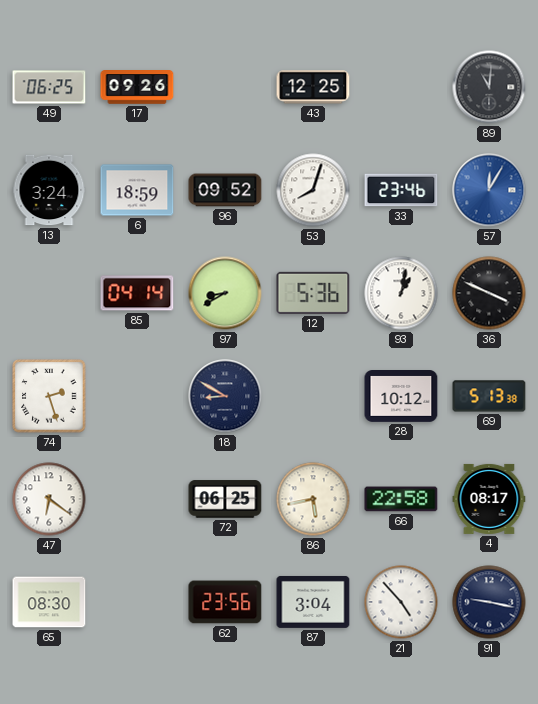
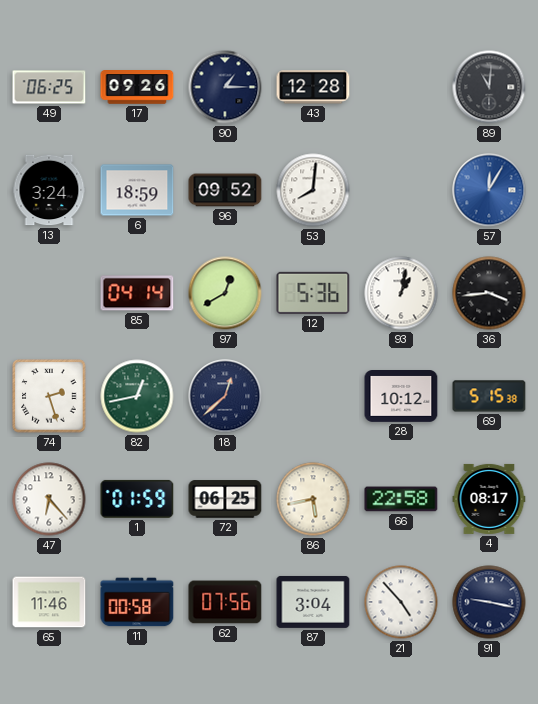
90: none -> 1:15 (225, 87)
43: 12:25 -> 12:28 (313, 87)
53: 8:03 -> 8:01 (313, 190)
33: 23:46 -> none (401, 190)
97: 8:40 -> 12:40 (225, 293)
36: 3:49 -> 3:44 (489, 293)
82: none -> 12:43 (137, 396)
18: 8:50 -> 12:38 (225, 396)
69: 5:13 -> 5:15 (489, 396)
47: 6:21 -> 6:23 (49, 499)
1: none -> 01:59 (137, 499)
65: 08:30 -> 11:46 (49, 602)
11: none -> 00:58 (137, 602)
62: 23:56 -> 07:56 (225, 602)
